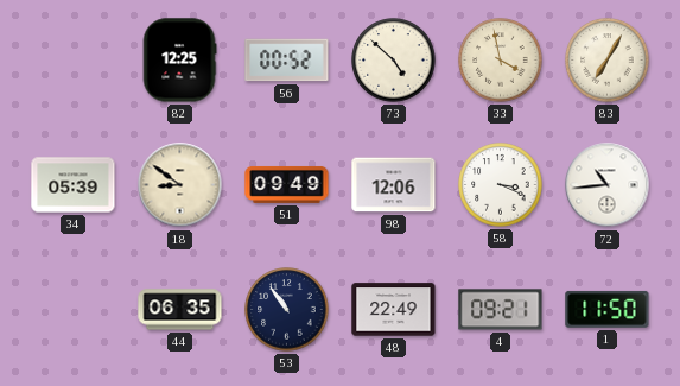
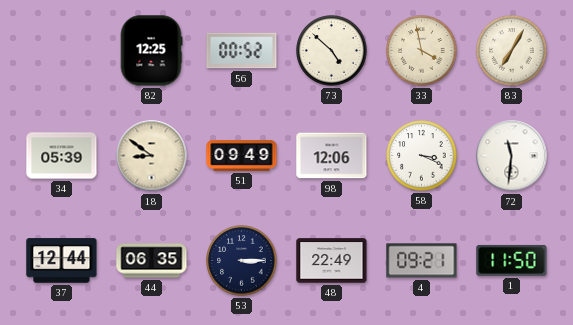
72: 10:44 -> 11:31 (512, 156)
37: none -> 12:44 (62, 261)
53: 10:54 -> 3:15 (242, 261)
